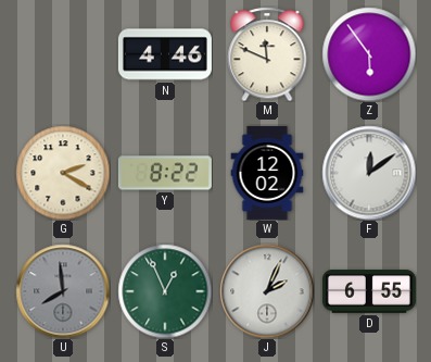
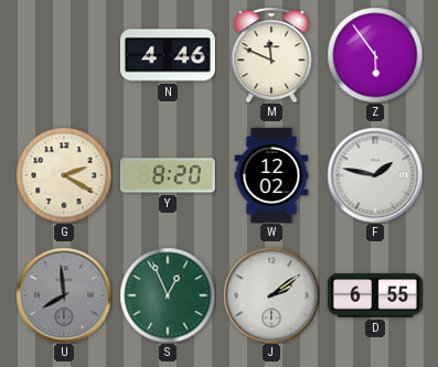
Y: 8:22 -> 8:20 (168, 175)
F: 12:09 -> 1:47 (375, 175)
J: 2:04 -> 2:09 (271, 295)
